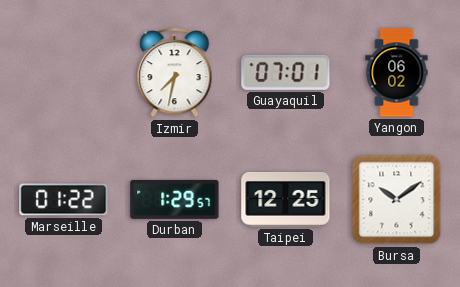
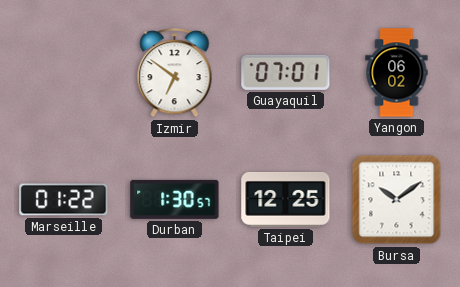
Izmir: 7:32 -> 6:51 (175, 74)
Durban: 1:29 -> 1:30 (175, 199)
